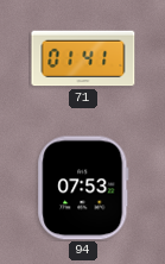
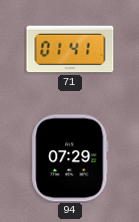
94: 07:53 -> 07:29 (70, 158)
